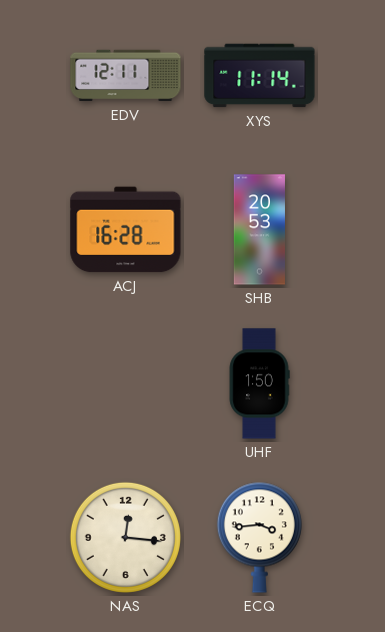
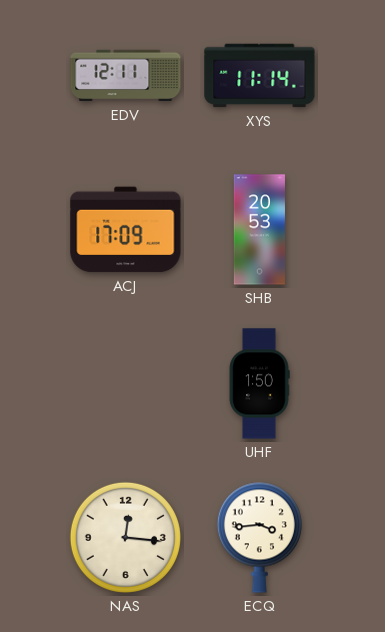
ACJ: 16:28 -> 17:09 (126, 230)
